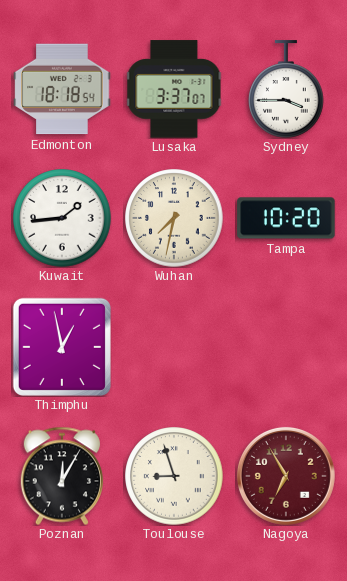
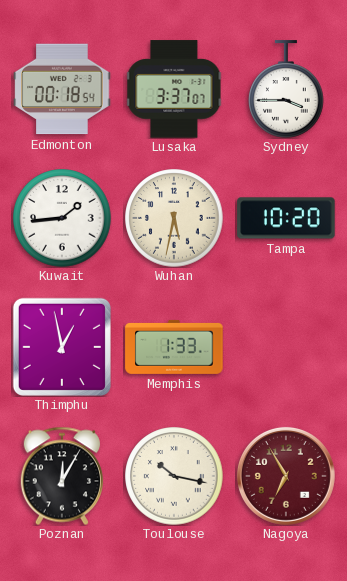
Edmonton: 18:18 -> 00:18 (62, 89)
Wuhan: 7:32 -> 5:32 (174, 218)
Memphis: none -> 1:33 (174, 347)
Toulouse: 8:57 -> 10:17 (174, 476)
